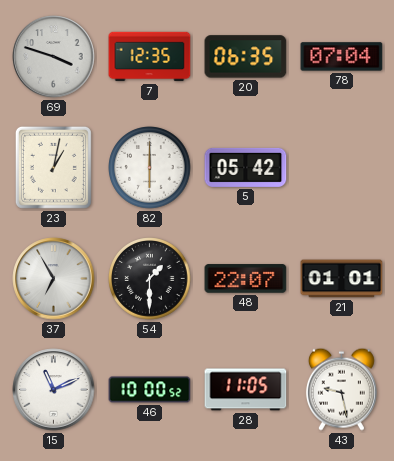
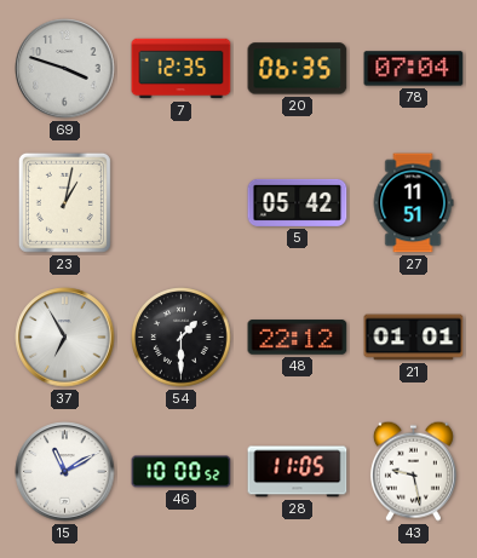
82: 6:00 -> none (150, 168)
27: none -> 11:51 (413, 203)
48: 22:07 -> 22:12 (298, 338)
15: 11:11 -> 11:10 (65, 472)
